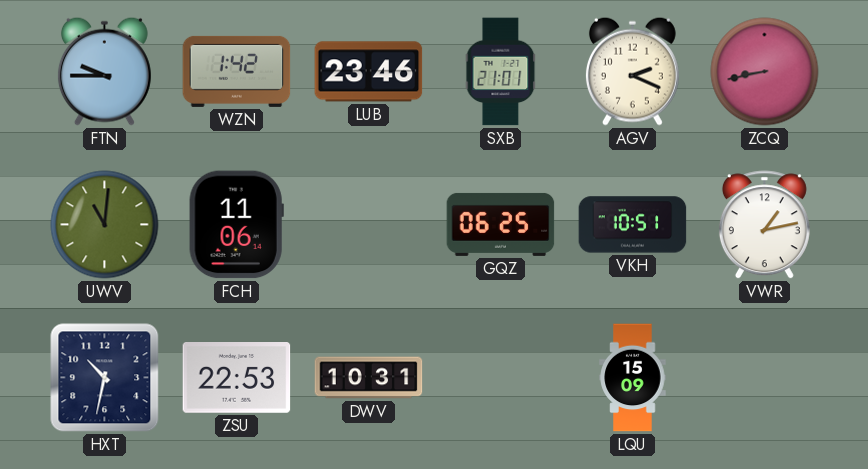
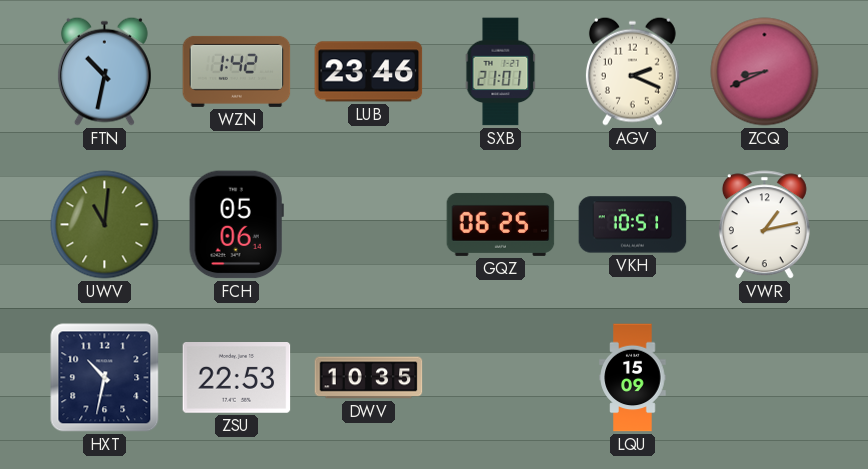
FTN: 9:45 -> 10:32 (104, 71)
ZCQ: 8:43 -> 8:41 (765, 72)
FCH: 11:06 -> 05:06 (236, 225)
DWV: 10:31 -> 10:35 (369, 378)
